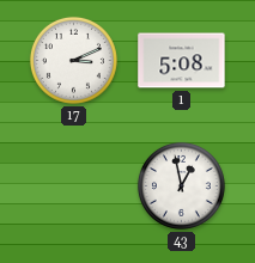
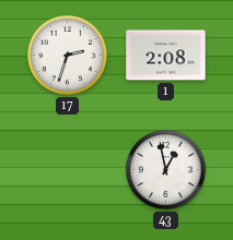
17: 3:11 -> 2:33 (67, 55)
1: 5:08 -> 2:08 (166, 56)
